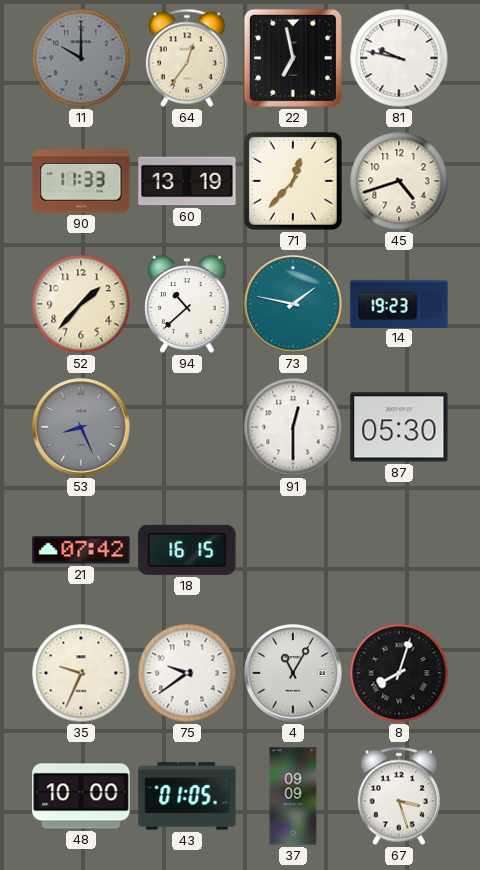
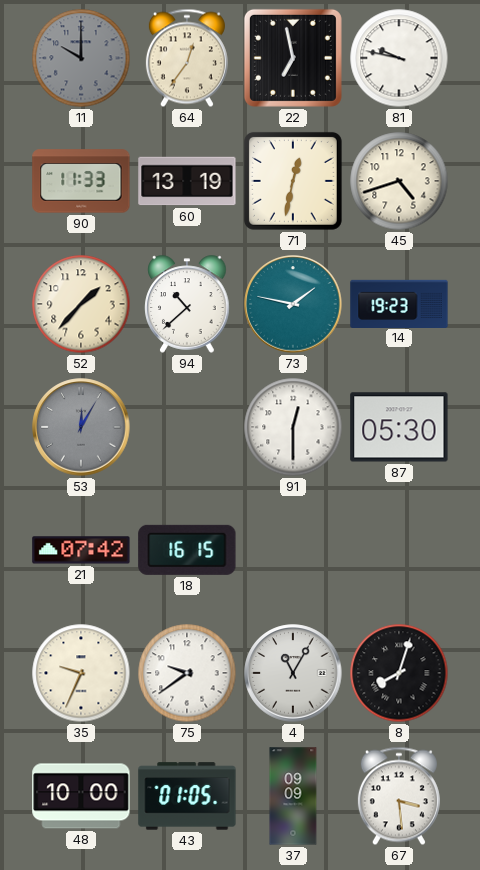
71: 12:37 -> 12:32 (293, 181)
53: 8:26 -> 12:05 (81, 427)
67: 3:27 -> 3:29 (399, 796)
